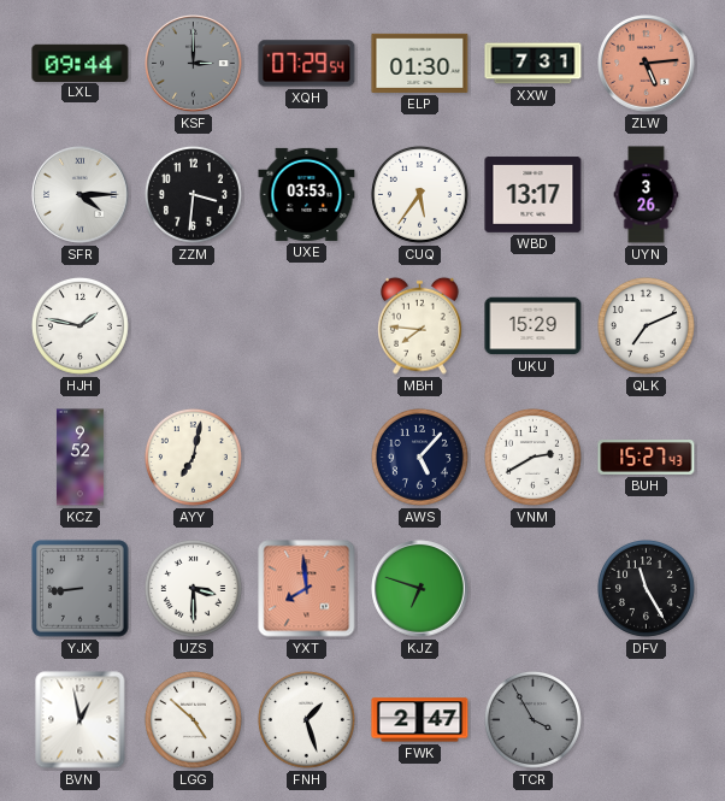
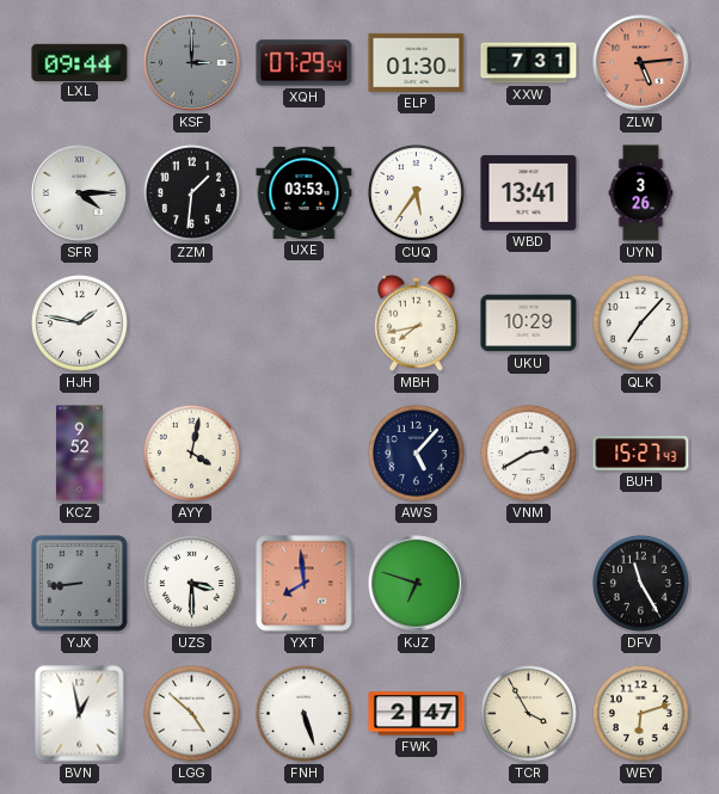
ZZM: 3:31 -> 1:31 (191, 192)
WBD: 13:17 -> 13:41 (529, 192)
MBH: 7:46 -> 7:43 (417, 322)
UKU: 15:29 -> 10:29 (529, 324)
QLK: 7:11 -> 7:07 (640, 322)
AYY: 7:02 -> 4:02 (191, 453)
FNH: 1:27 -> 5:27 (303, 713)
TCR dial: grey -> cream (528, 713)
WEY: none -> 6:12 (640, 713)
